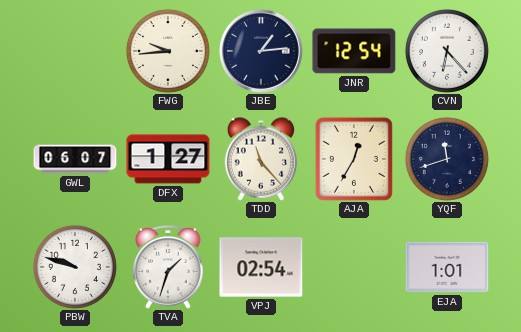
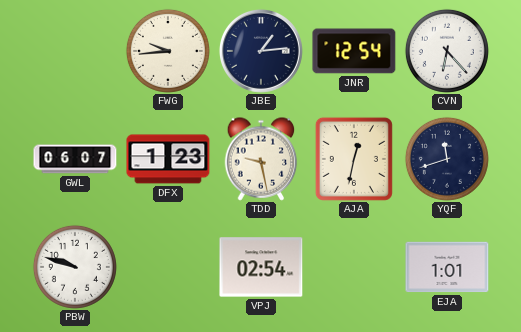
DFX: 1:27 -> 1:23 (168, 159)
TDD: 11:23 -> 9:28 (261, 159)
AJA: 12:35 -> 12:32 (354, 159)
TVA: 1:33 -> none (168, 267)
